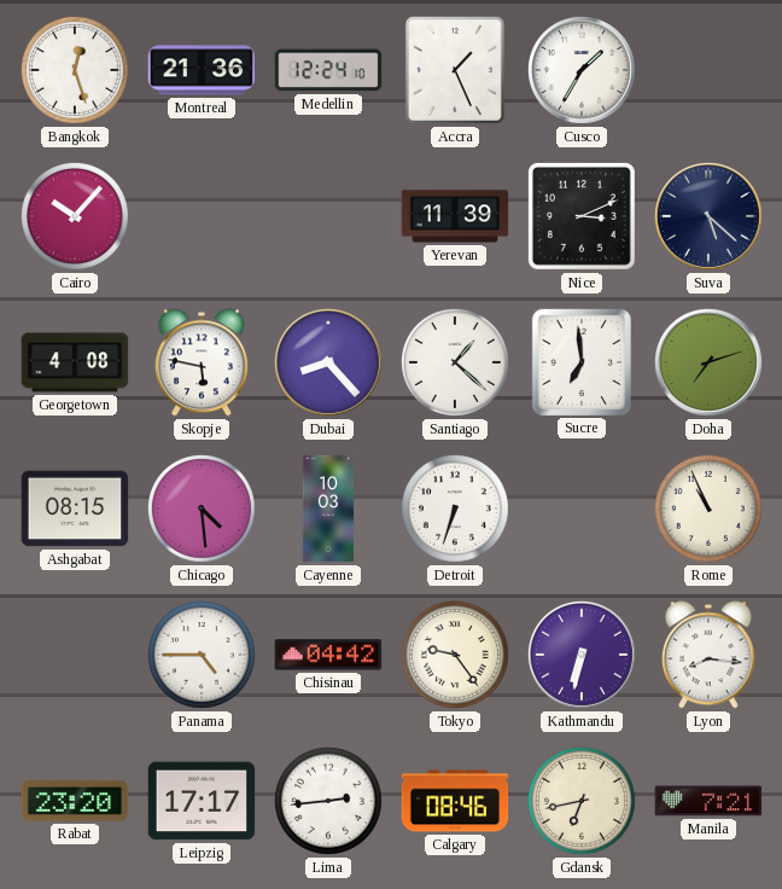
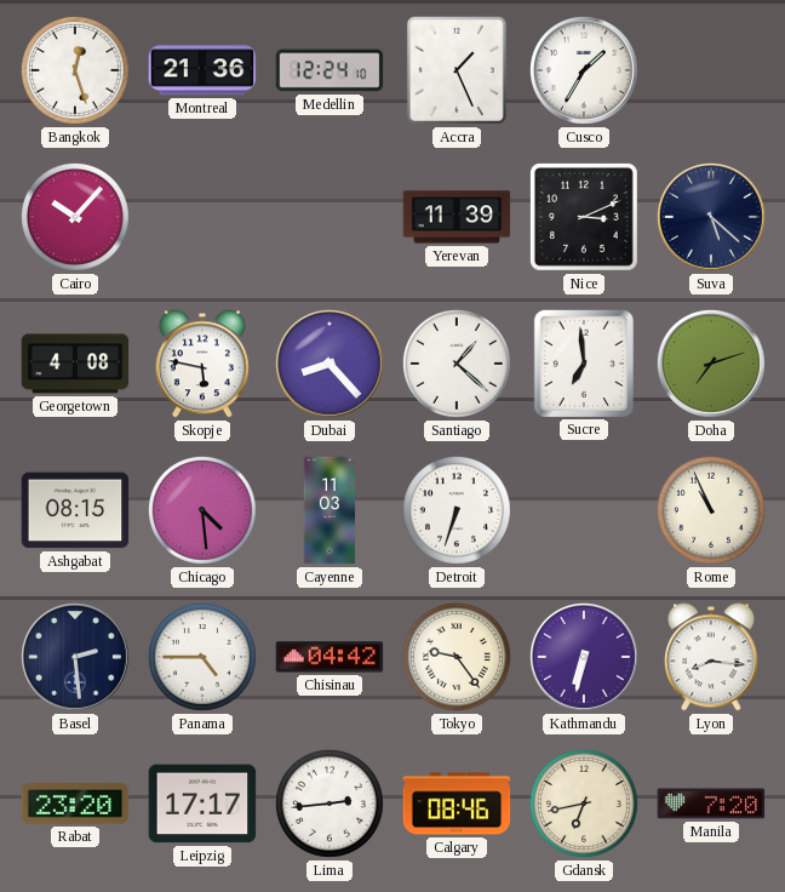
Cayenne: 10:03 -> 11:03 (330, 510)
Basel: none -> 2:29 (75, 657)
Manila: 7:21 -> 7:20 (711, 804)
